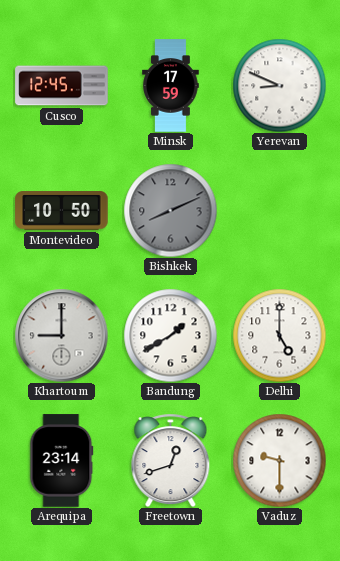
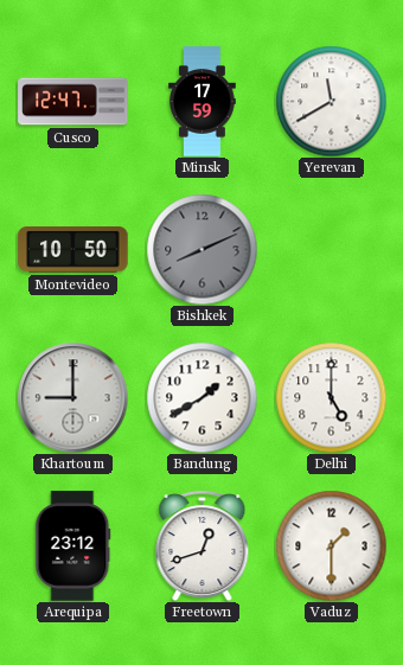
Cusco: 12:45 -> 12:47 (73, 102)
Yerevan: 8:49 -> 11:40 (331, 101)
Arequipa: 23:14 -> 23:12 (73, 546)
Vaduz: 9:30 -> 1:30 (331, 545)
